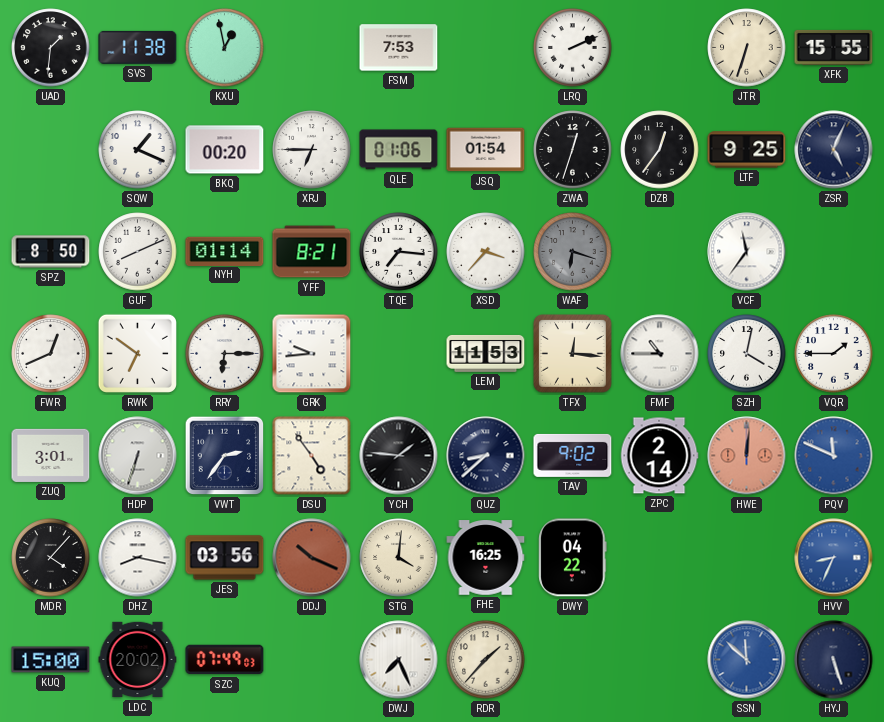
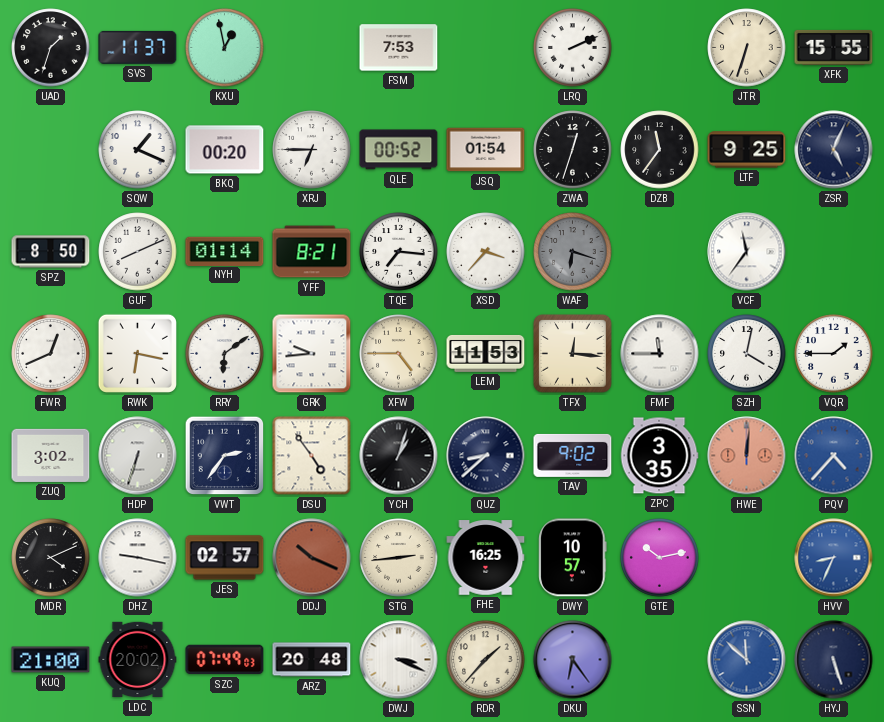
UAD: 1:31 -> 1:33 (51, 48)
SVS: 11:38 -> 11:37 (138, 47)
QLE: 01:06 -> 00:52 (399, 150)
DZB: 12:36 -> 11:36 (660, 150)
RWK: 6:51 -> 6:17 (137, 353)
RRY: 6:15 -> 6:09 (225, 354)
XFW: none -> 4:45 (399, 354)
FMF: 10:45 -> 11:45 (660, 354)
ZUQ: 3:01 -> 3:02 (51, 455)
YCH: 1:46 -> 1:03 (399, 456)
ZPC: 2:14 -> 3:35 (659, 456)
PQV: 11:49 -> 4:37 (834, 456)
MDR: 4:07 -> 4:11 (51, 558)
DHZ: 8:17 -> 9:17 (138, 558)
JES: 03:56 -> 02:57 (225, 558)
STG: 4:01 -> 2:44 (399, 558)
DWY: 04:22 -> 10:57 (573, 558)
GTE: none -> 10:13 (660, 558)
KUQ: 15:00 -> 21:00 (51, 660)
ARZ: none -> 20:48 (312, 660)
DWJ: 7:26 -> 3:19 (399, 660)
DKU: none -> 6:24 (573, 660)
